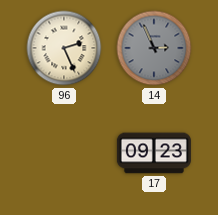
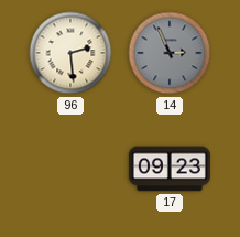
96: 2:26 -> 2:29 (70, 53)
